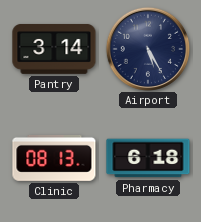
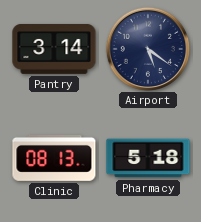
Airport: 5:25 -> 5:21 (147, 48)
Pharmacy: 6:18 -> 5:18 (148, 158)
